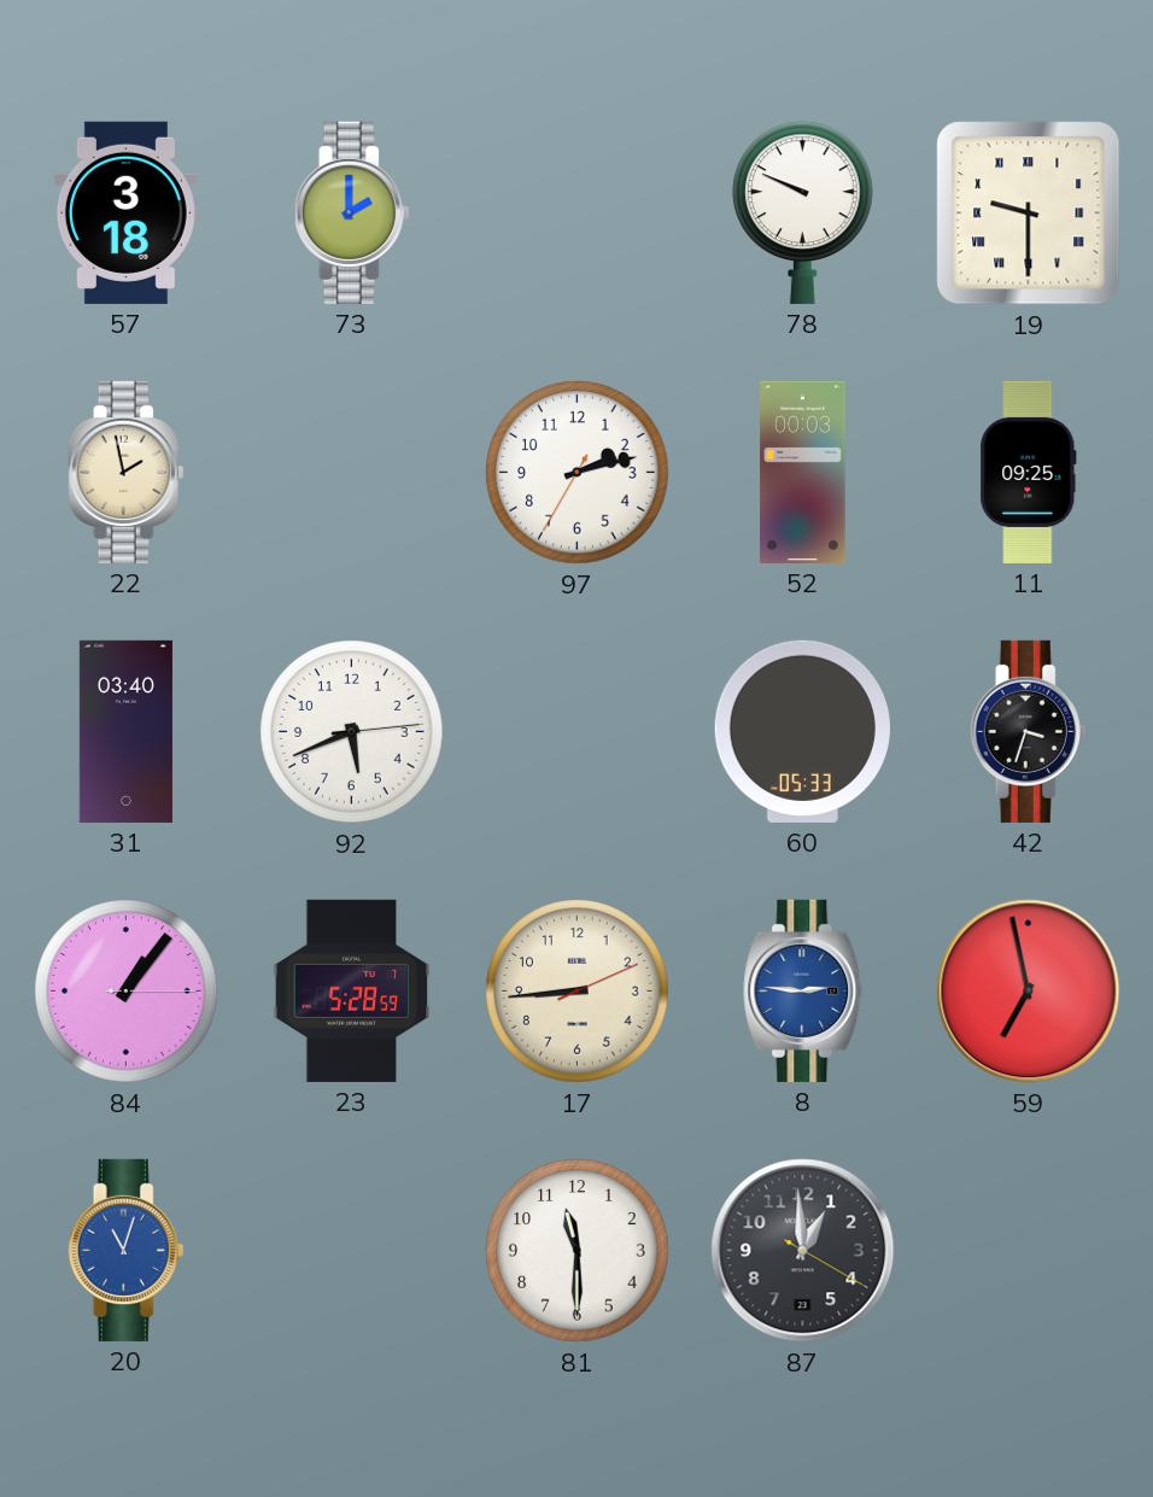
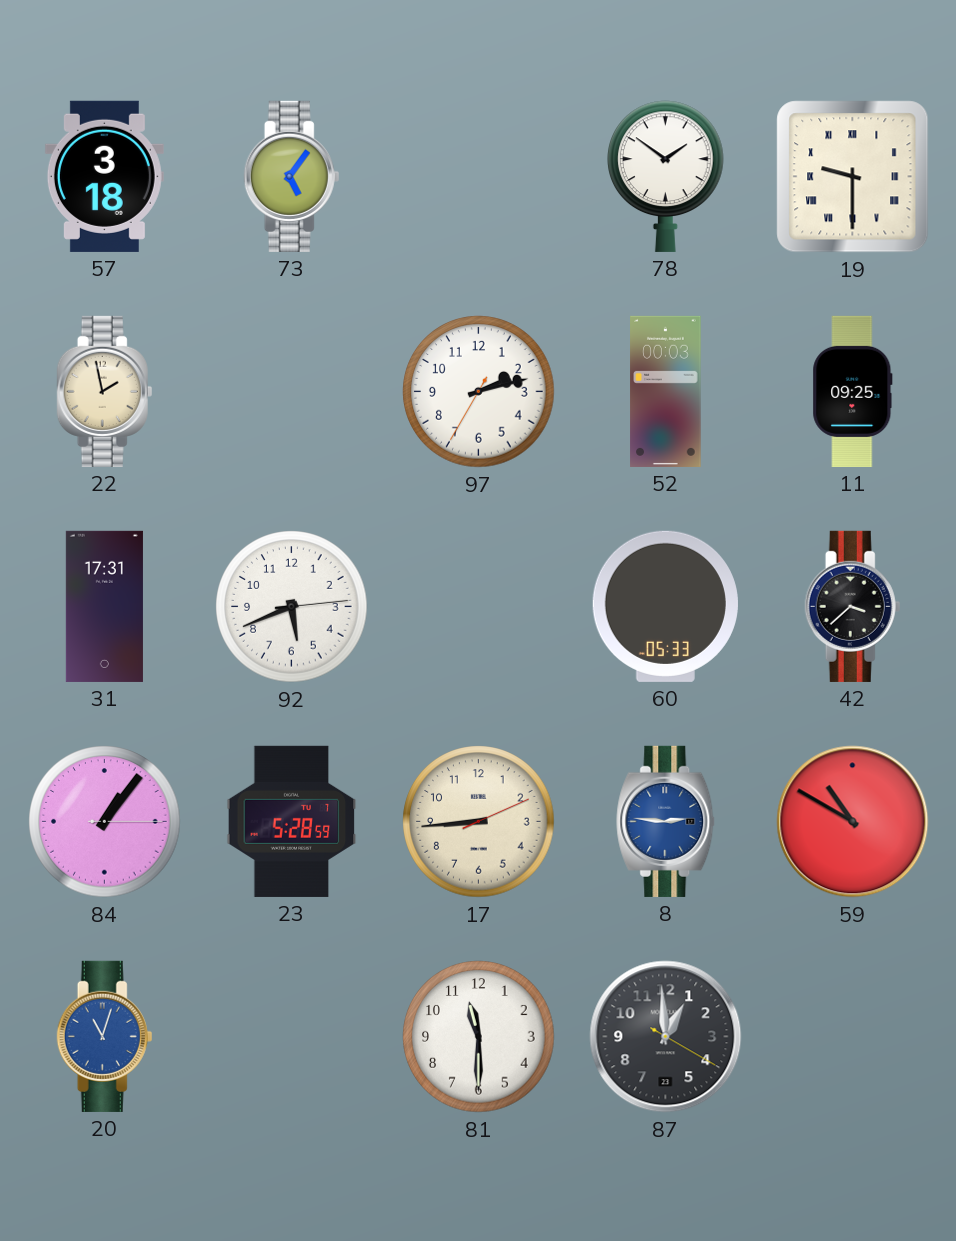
73: 2:00 -> 5:06 (292, 176)
78: 9:49 -> 1:51 (666, 176)
31: 03:40 -> 17:31 (104, 606)
42: 3:33 -> 3:38 (853, 606)
59: 6:58 -> 10:50 (853, 822)
